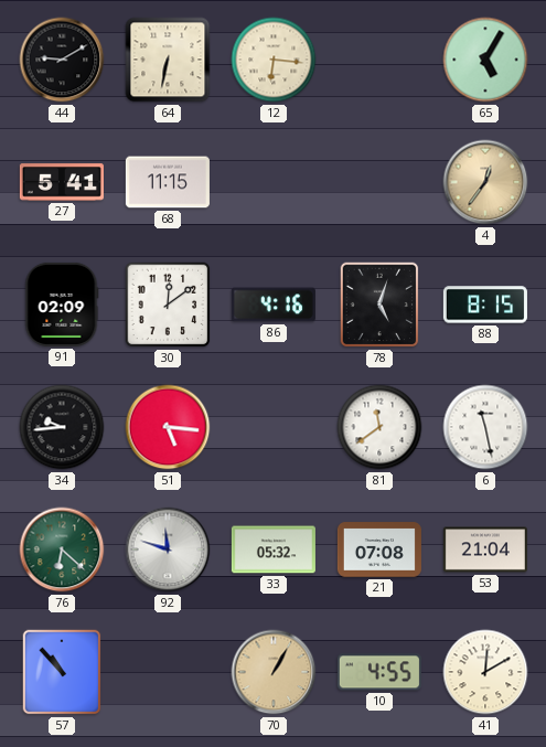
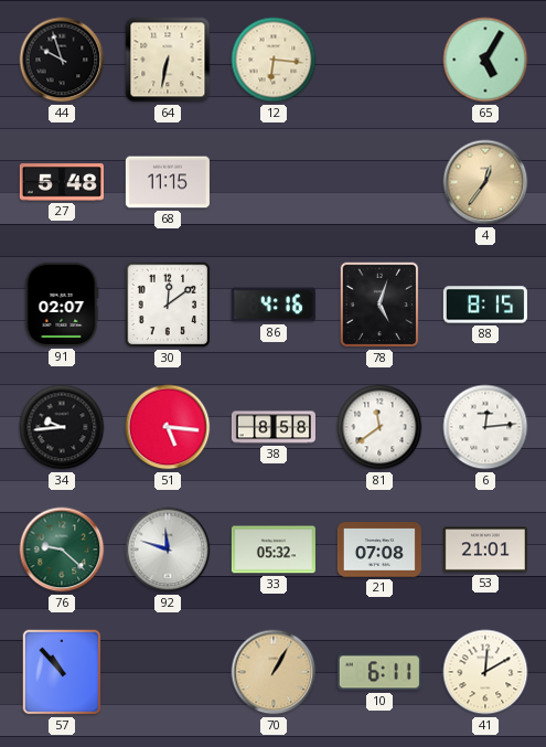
44: 9:10 -> 9:57 (62, 60)
27: 5:41 -> 5:48 (62, 182)
91: 02:09 -> 02:07 (62, 305)
38: none -> 8:58 (274, 427)
6: 11:28 -> 12:14 (485, 427)
76: 6:22 -> 9:22 (62, 549)
53: 21:04 -> 21:01 (485, 549)
10: 4:55 -> 6:11 (379, 672)
